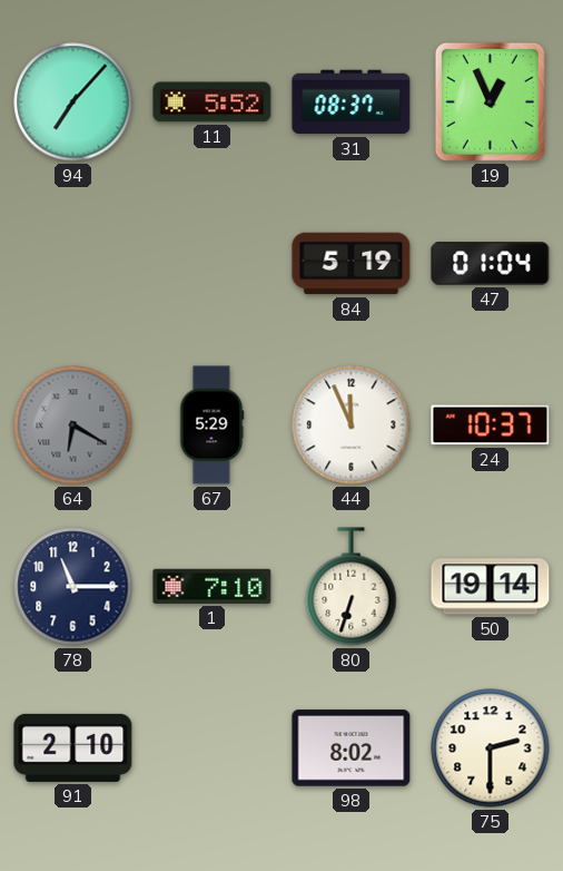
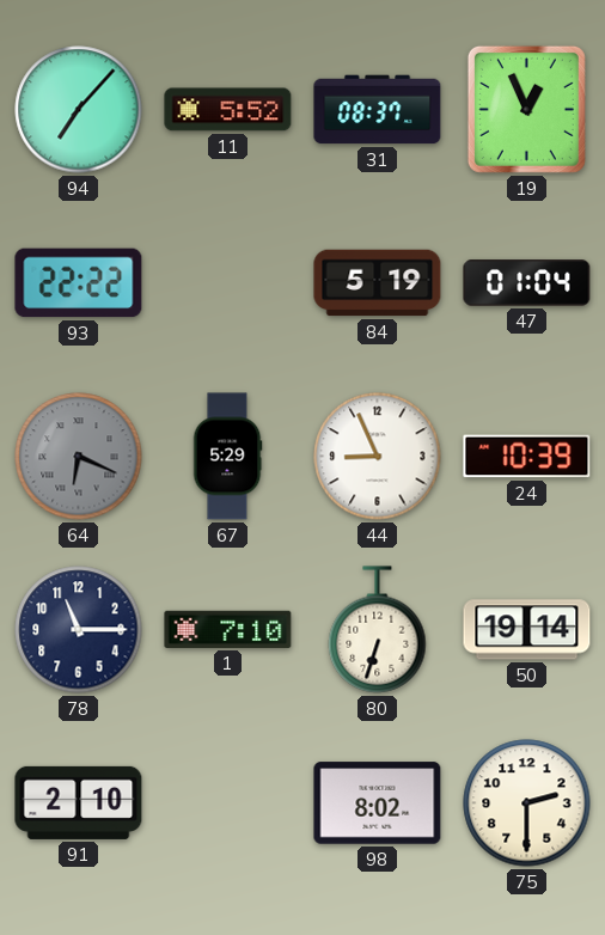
93: none -> 22:22 (79, 283)
64: 6:20 -> 6:19 (79, 457)
44: 11:56 -> 8:56 (378, 457)
24: 10:37 -> 10:39 (527, 457)
